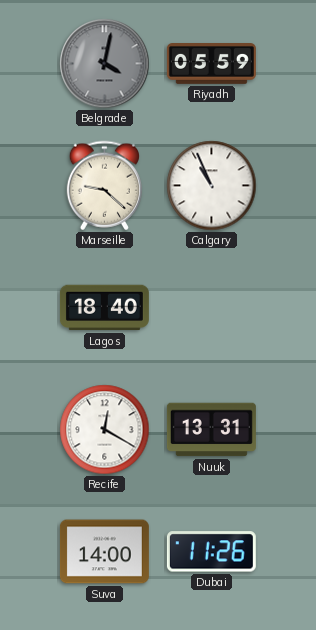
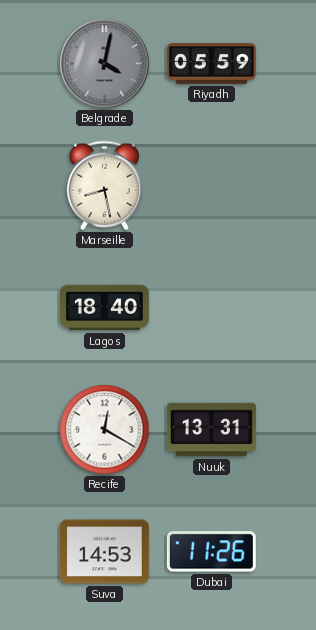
Marseille: 9:22 -> 8:28 (104, 186)
Calgary: 10:56 -> none (212, 186)
Suva: 14:00 -> 14:53 (104, 552)
